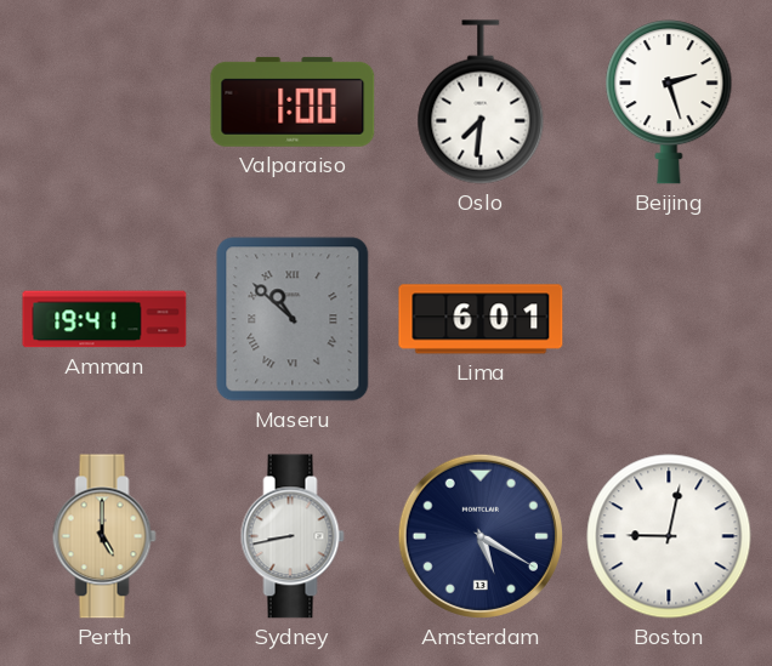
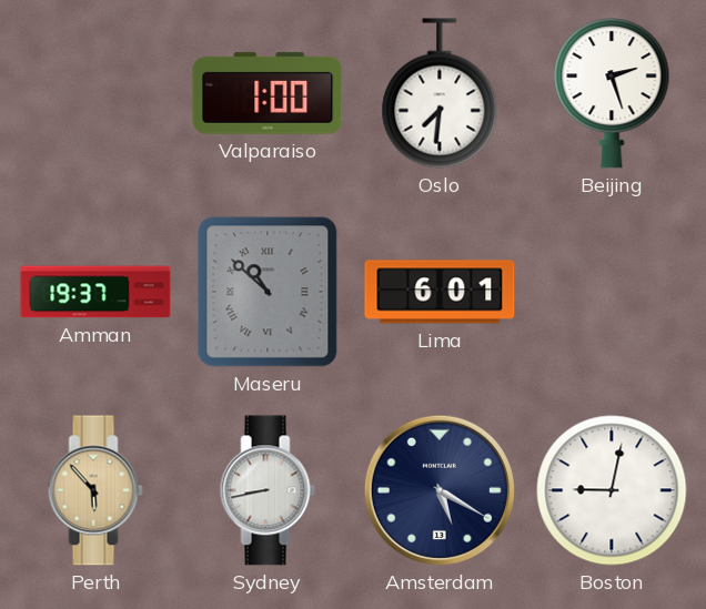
Amman: 19:41 -> 19:37 (95, 292)
Perth: 5:00 -> 5:53 (95, 490)
